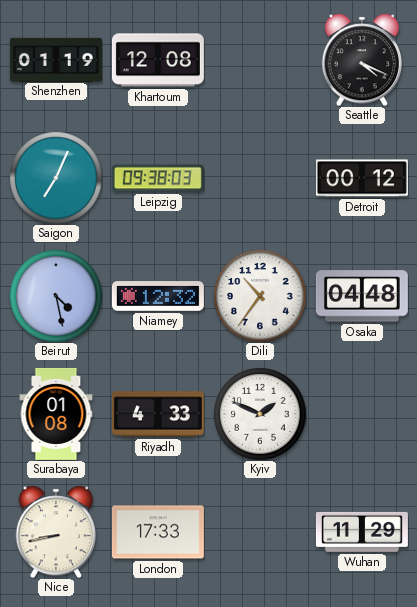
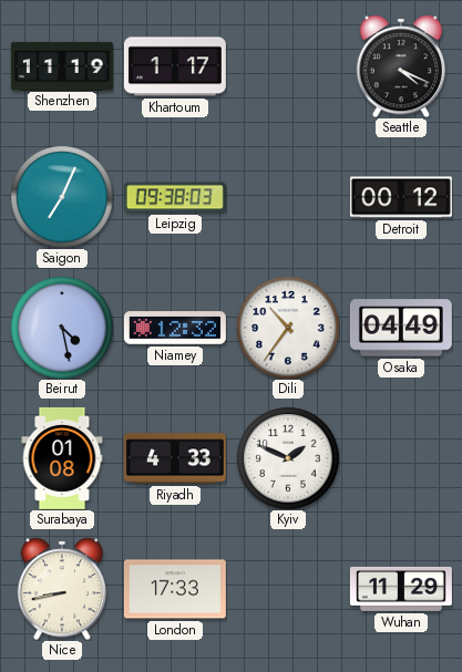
Shenzhen: 01:19 -> 11:19 (62, 65)
Khartoum: 12:08 -> 1:17 (175, 66)
Osaka: 04:48 -> 04:49 (401, 328)
